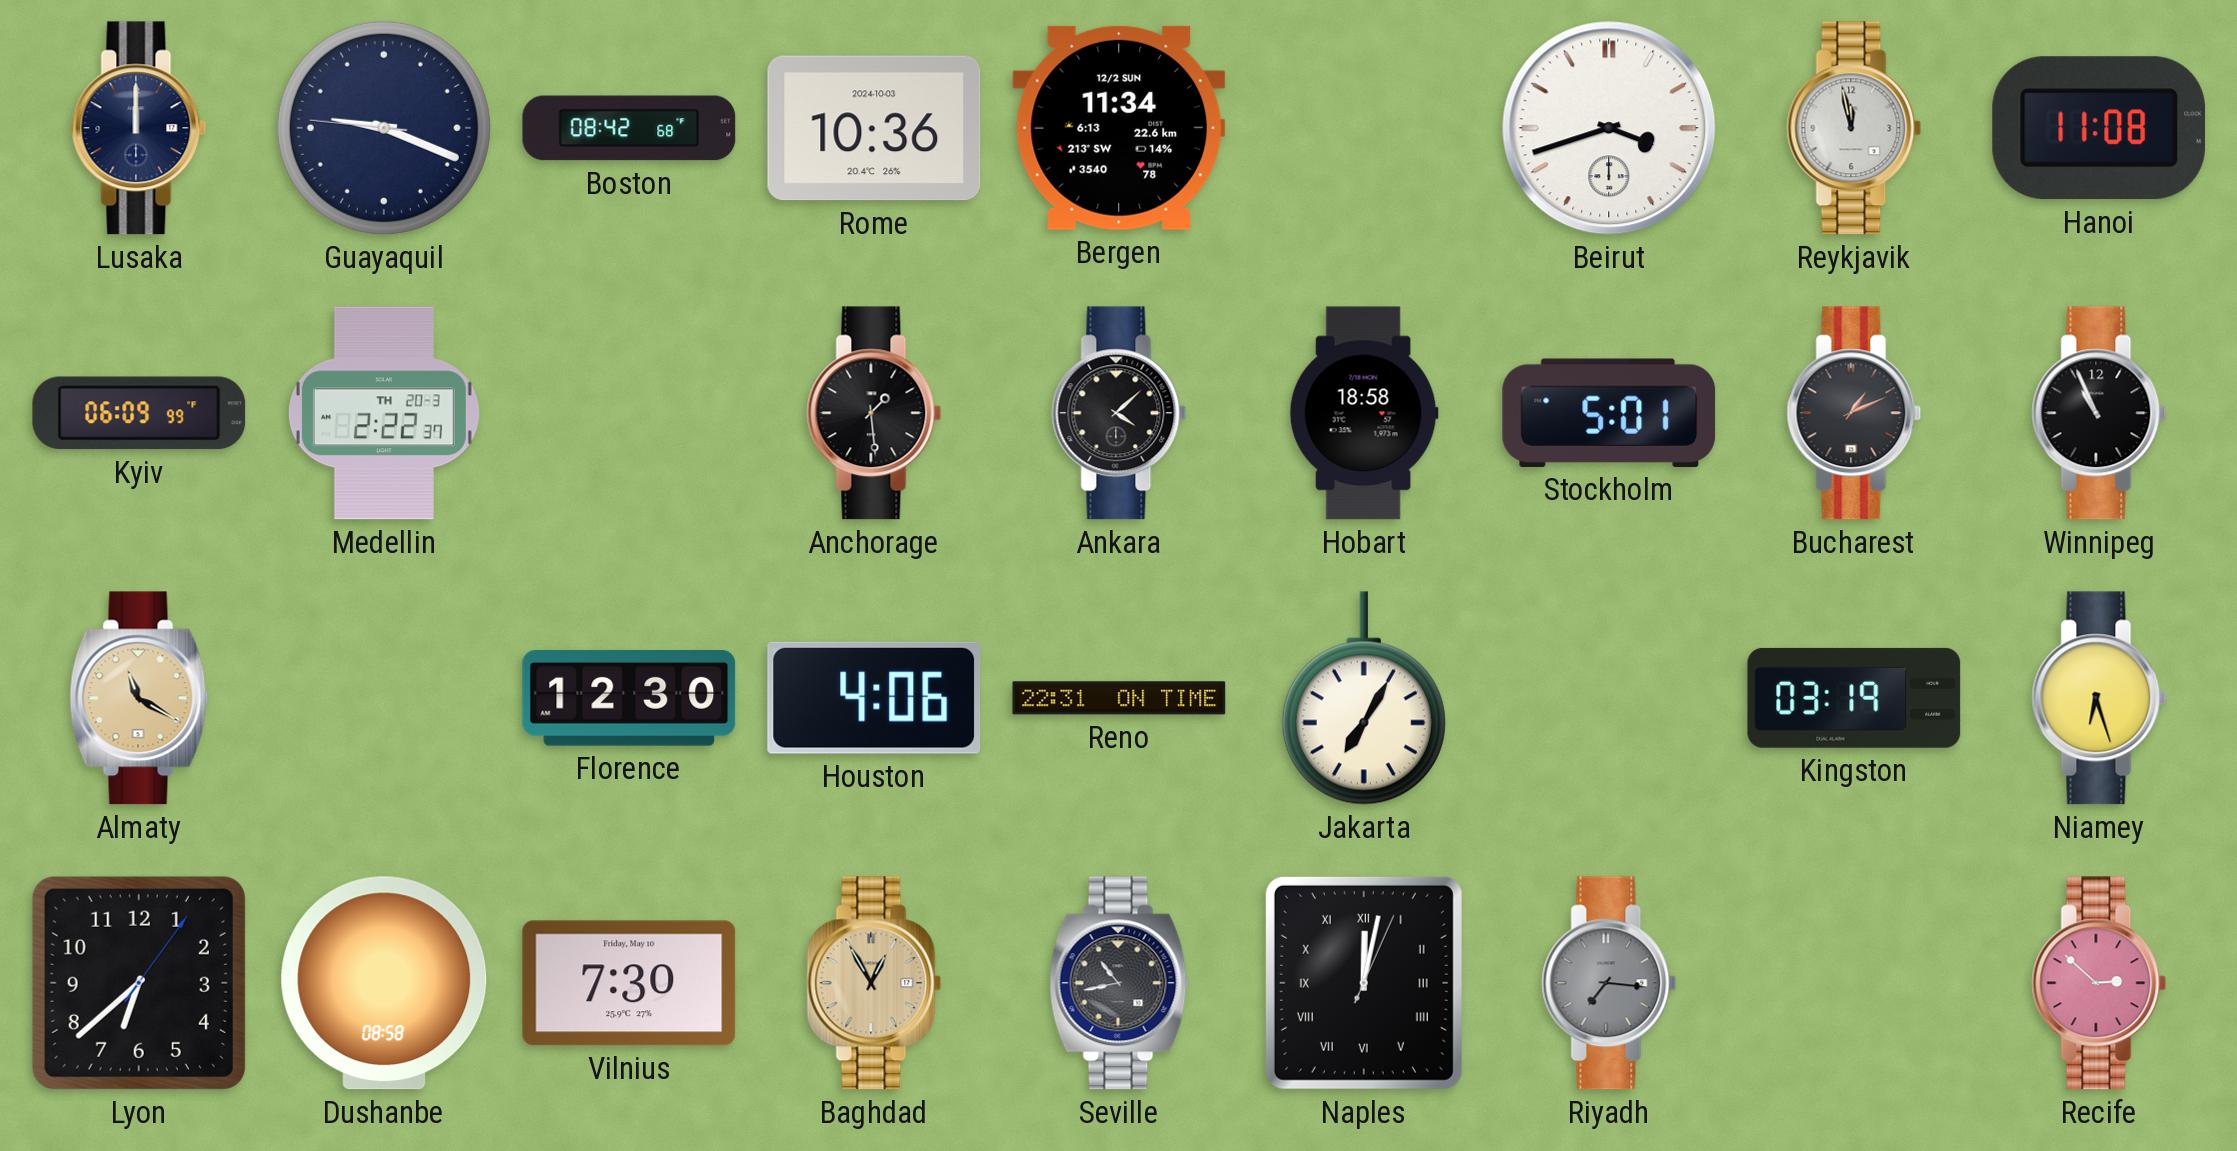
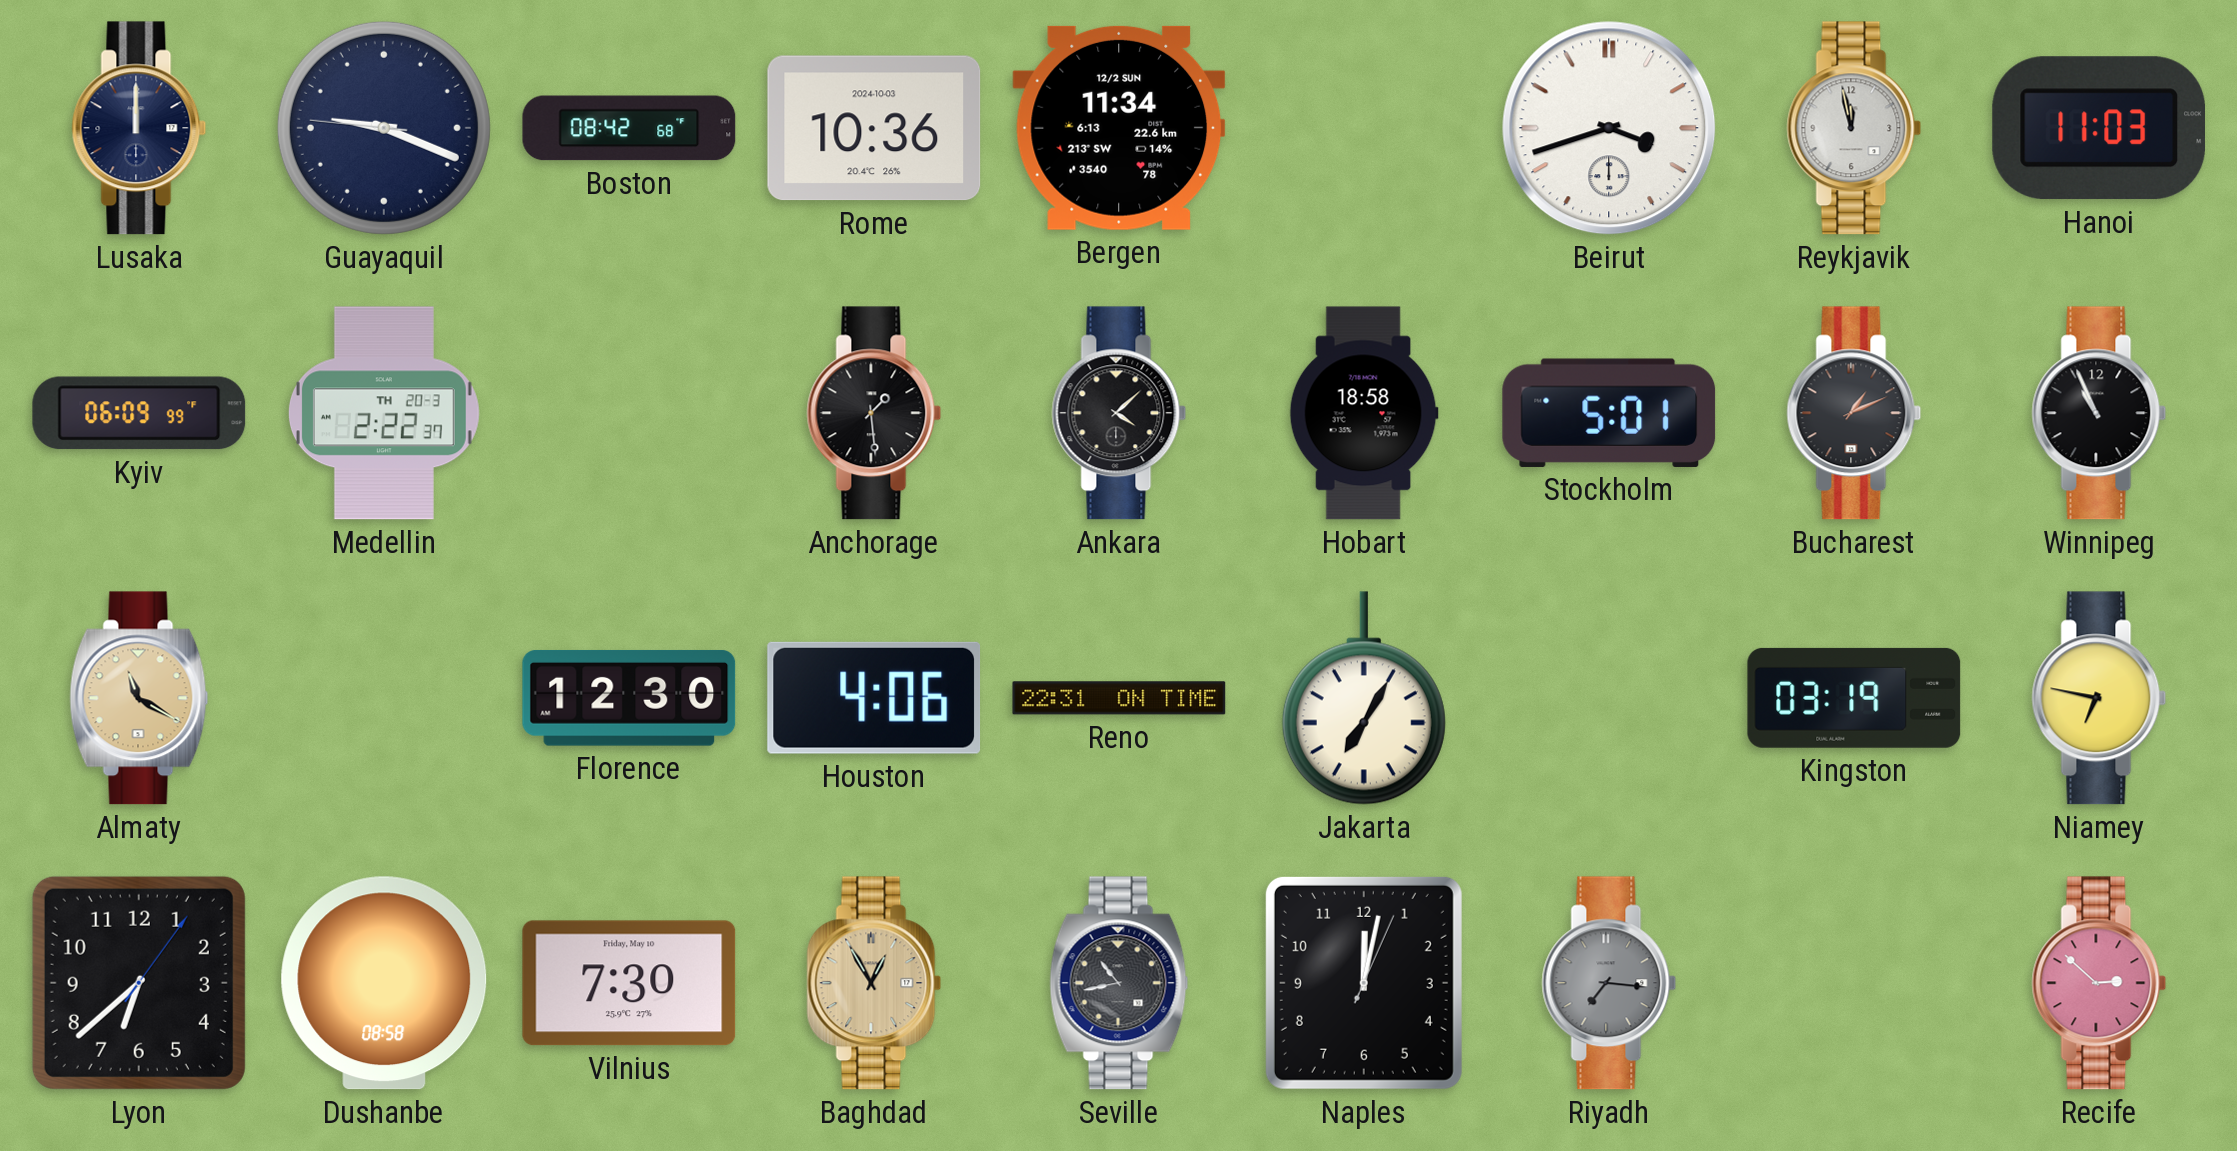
Hanoi: 11:08 -> 11:03 (2098, 128)
Niamey: 6:27 -> 6:47 (2099, 698)
Naples numerals: Roman -> Arabic (1364, 983)
